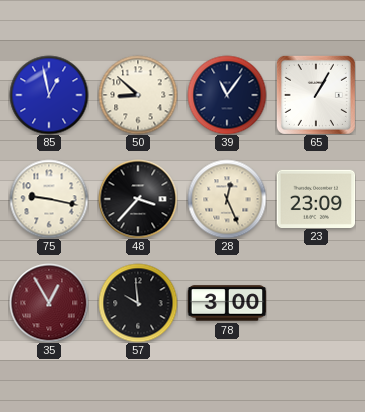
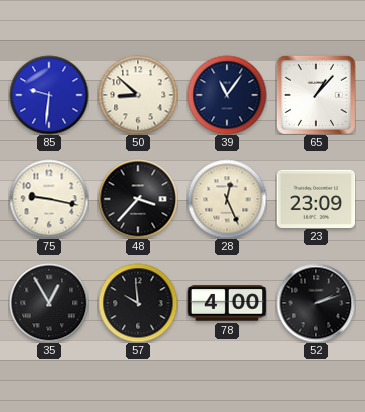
85: 12:58 -> 9:31 (49, 95)
65: 1:05 -> 1:07 (316, 95)
35 dial: burgundy -> black (49, 303)
78: 3:00 -> 4:00 (227, 303)
52: none -> 2:12 (316, 303)
